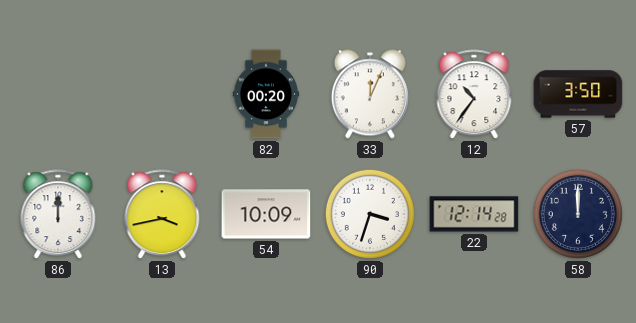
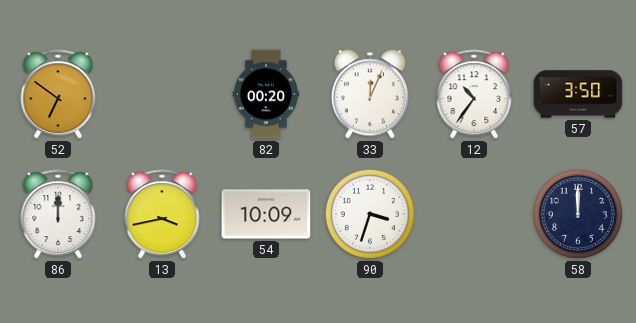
52: none -> 6:51 (58, 95)
22: 12:14 -> none (474, 214)
